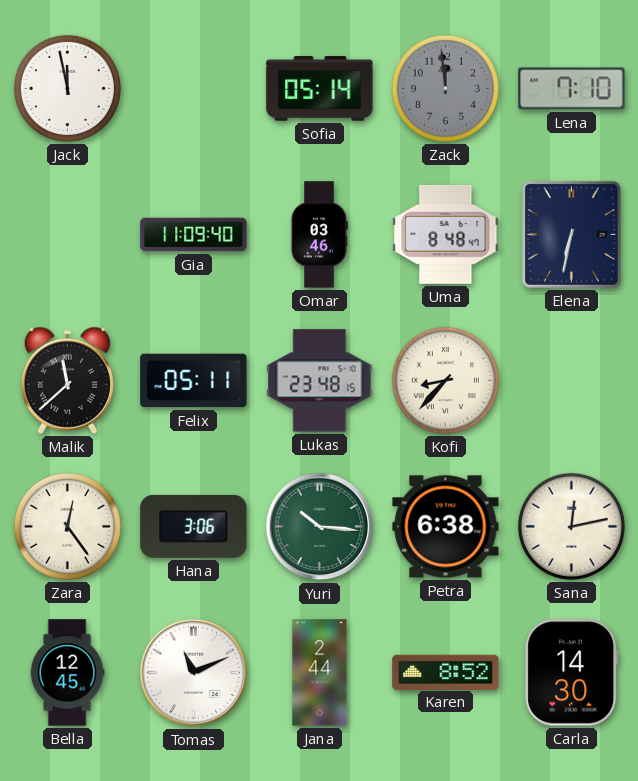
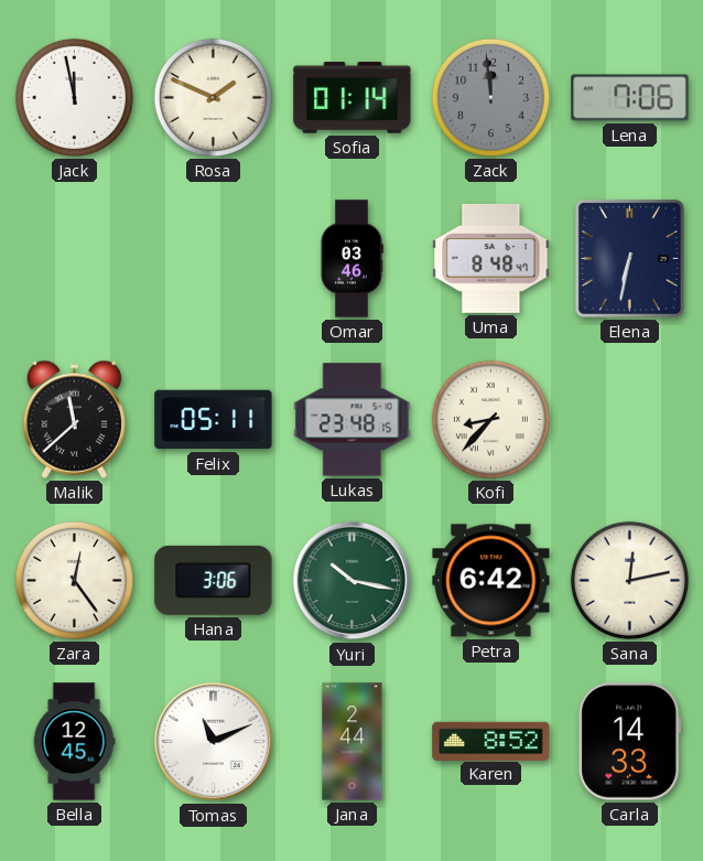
Rosa: none -> 1:49 (213, 97)
Sofia: 05:14 -> 01:14 (353, 98)
Lena: 7:10 -> 7:06 (630, 98)
Gia: 11:09 -> none (194, 235)
Yuri: 10:16 -> 10:17 (353, 581)
Petra: 6:38 -> 6:42 (491, 581)
Carla: 14:30 -> 14:33 (630, 742)
